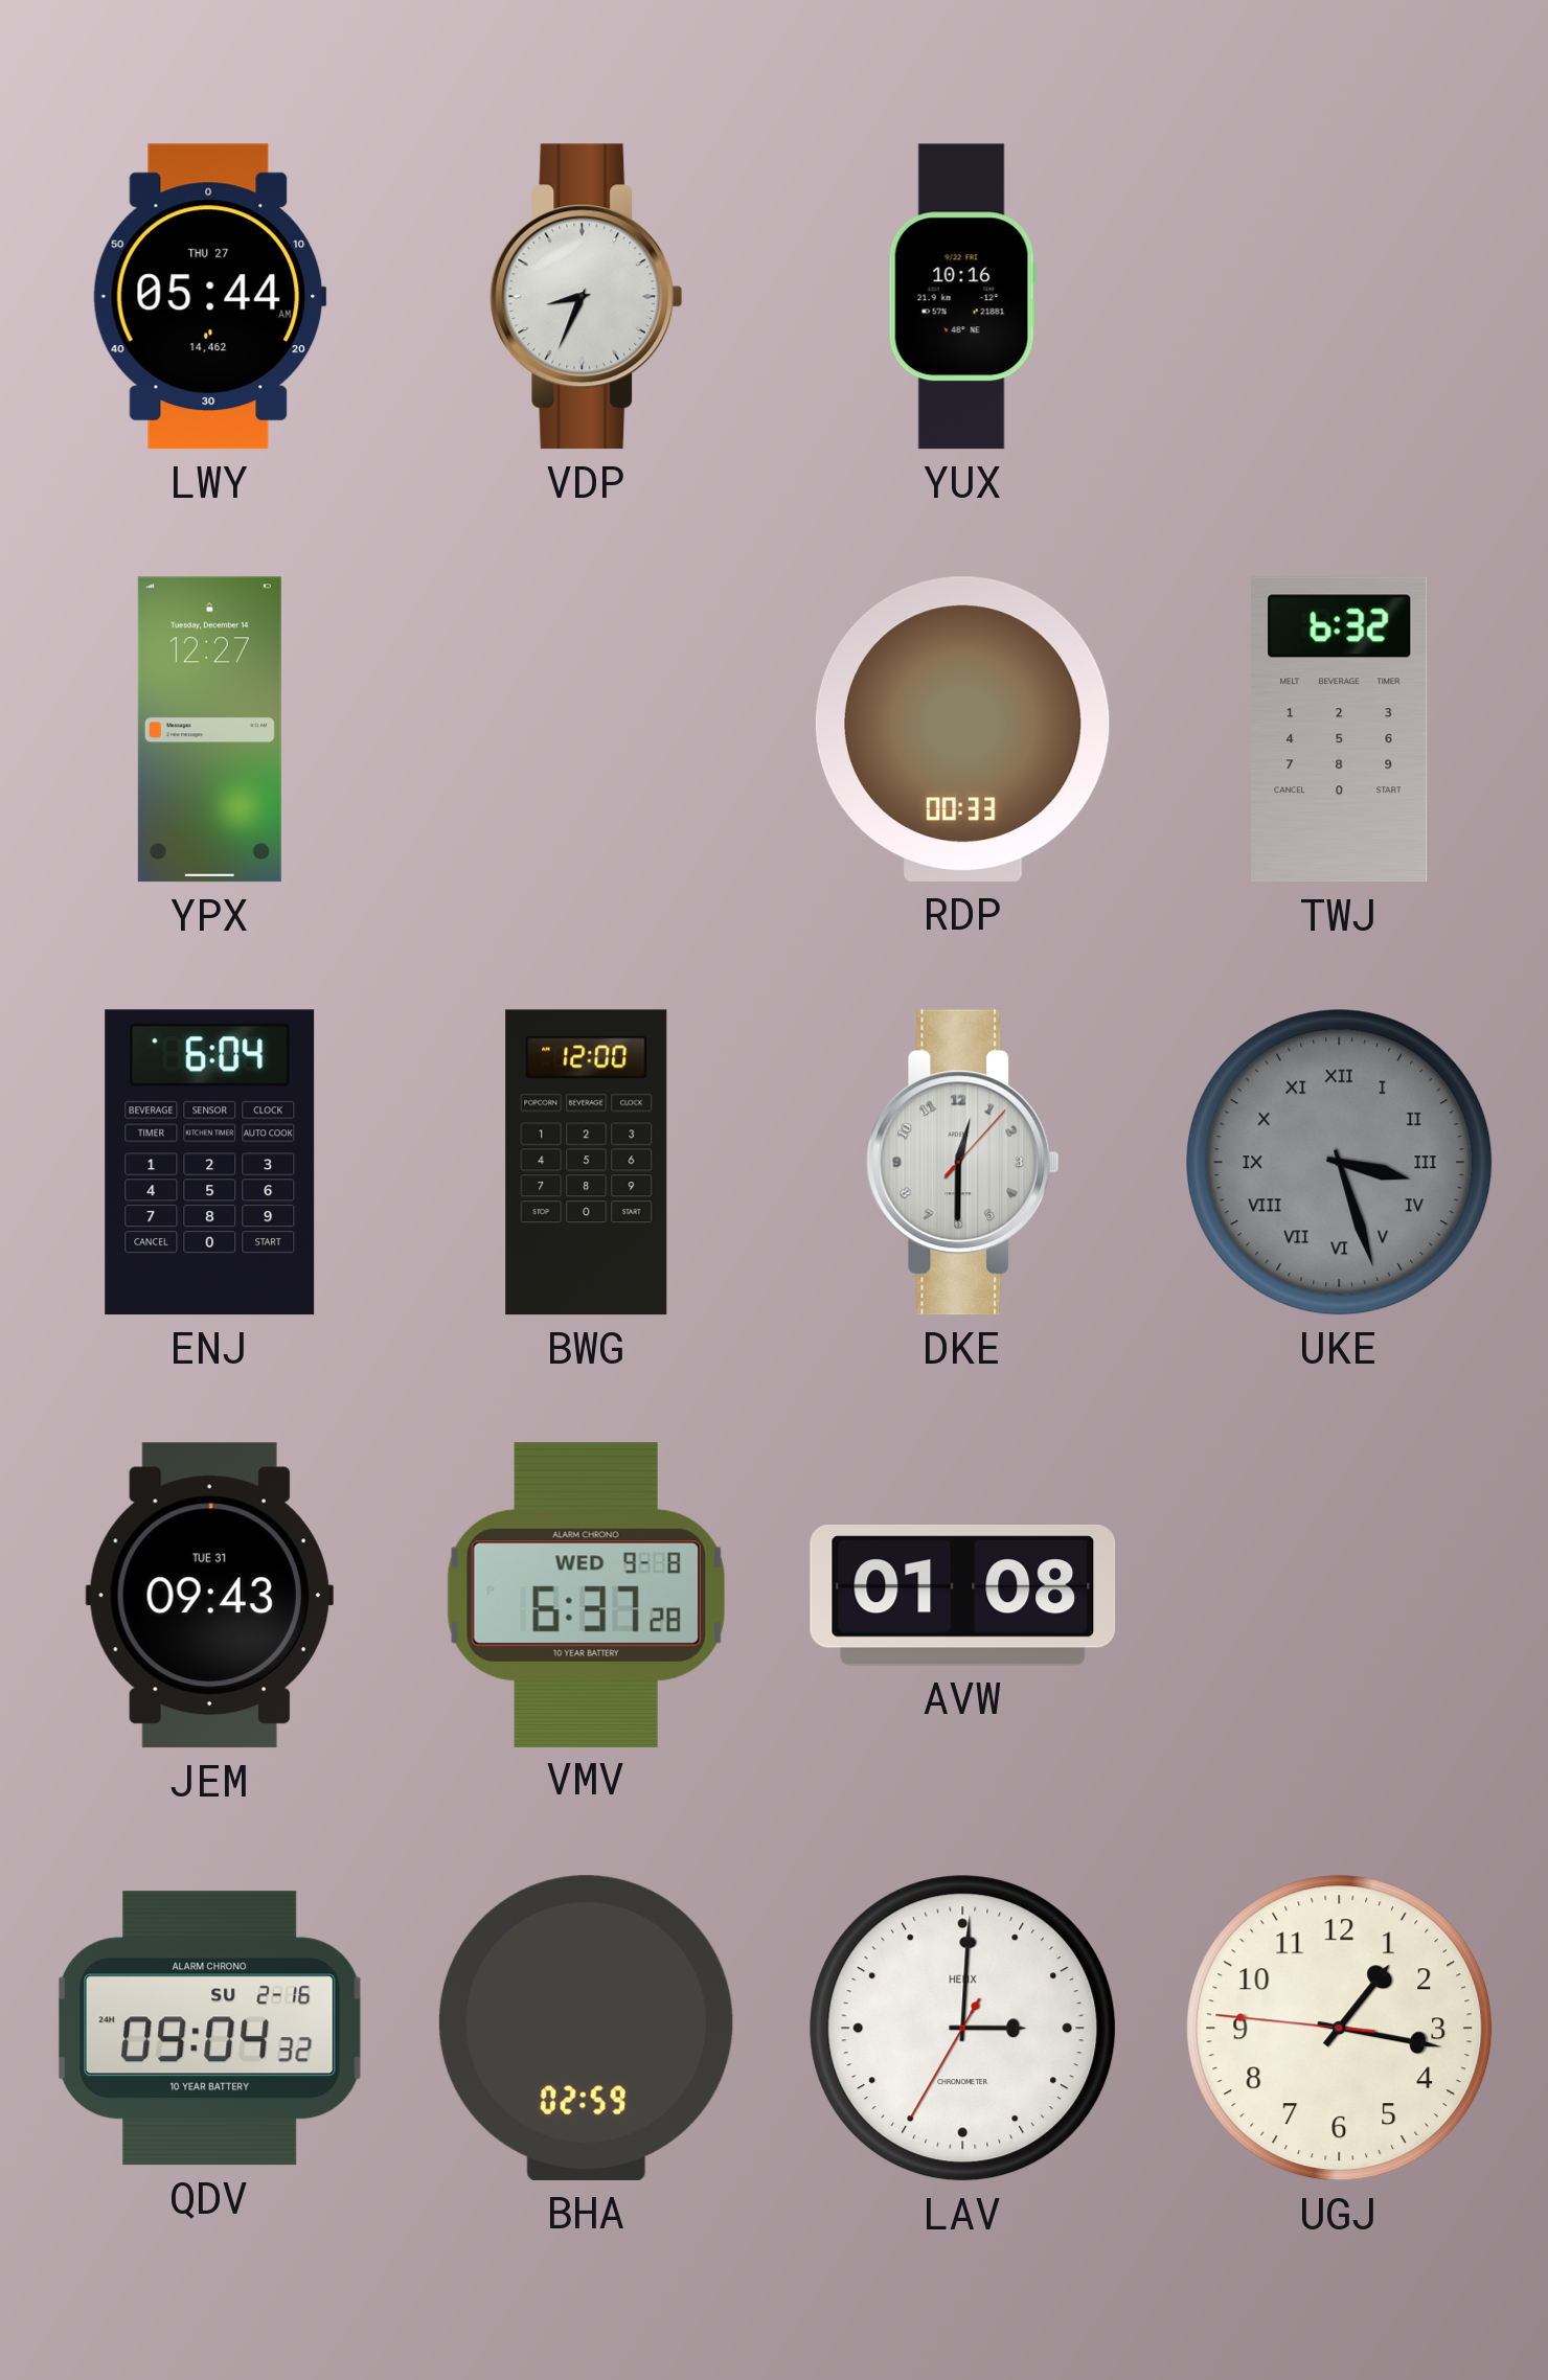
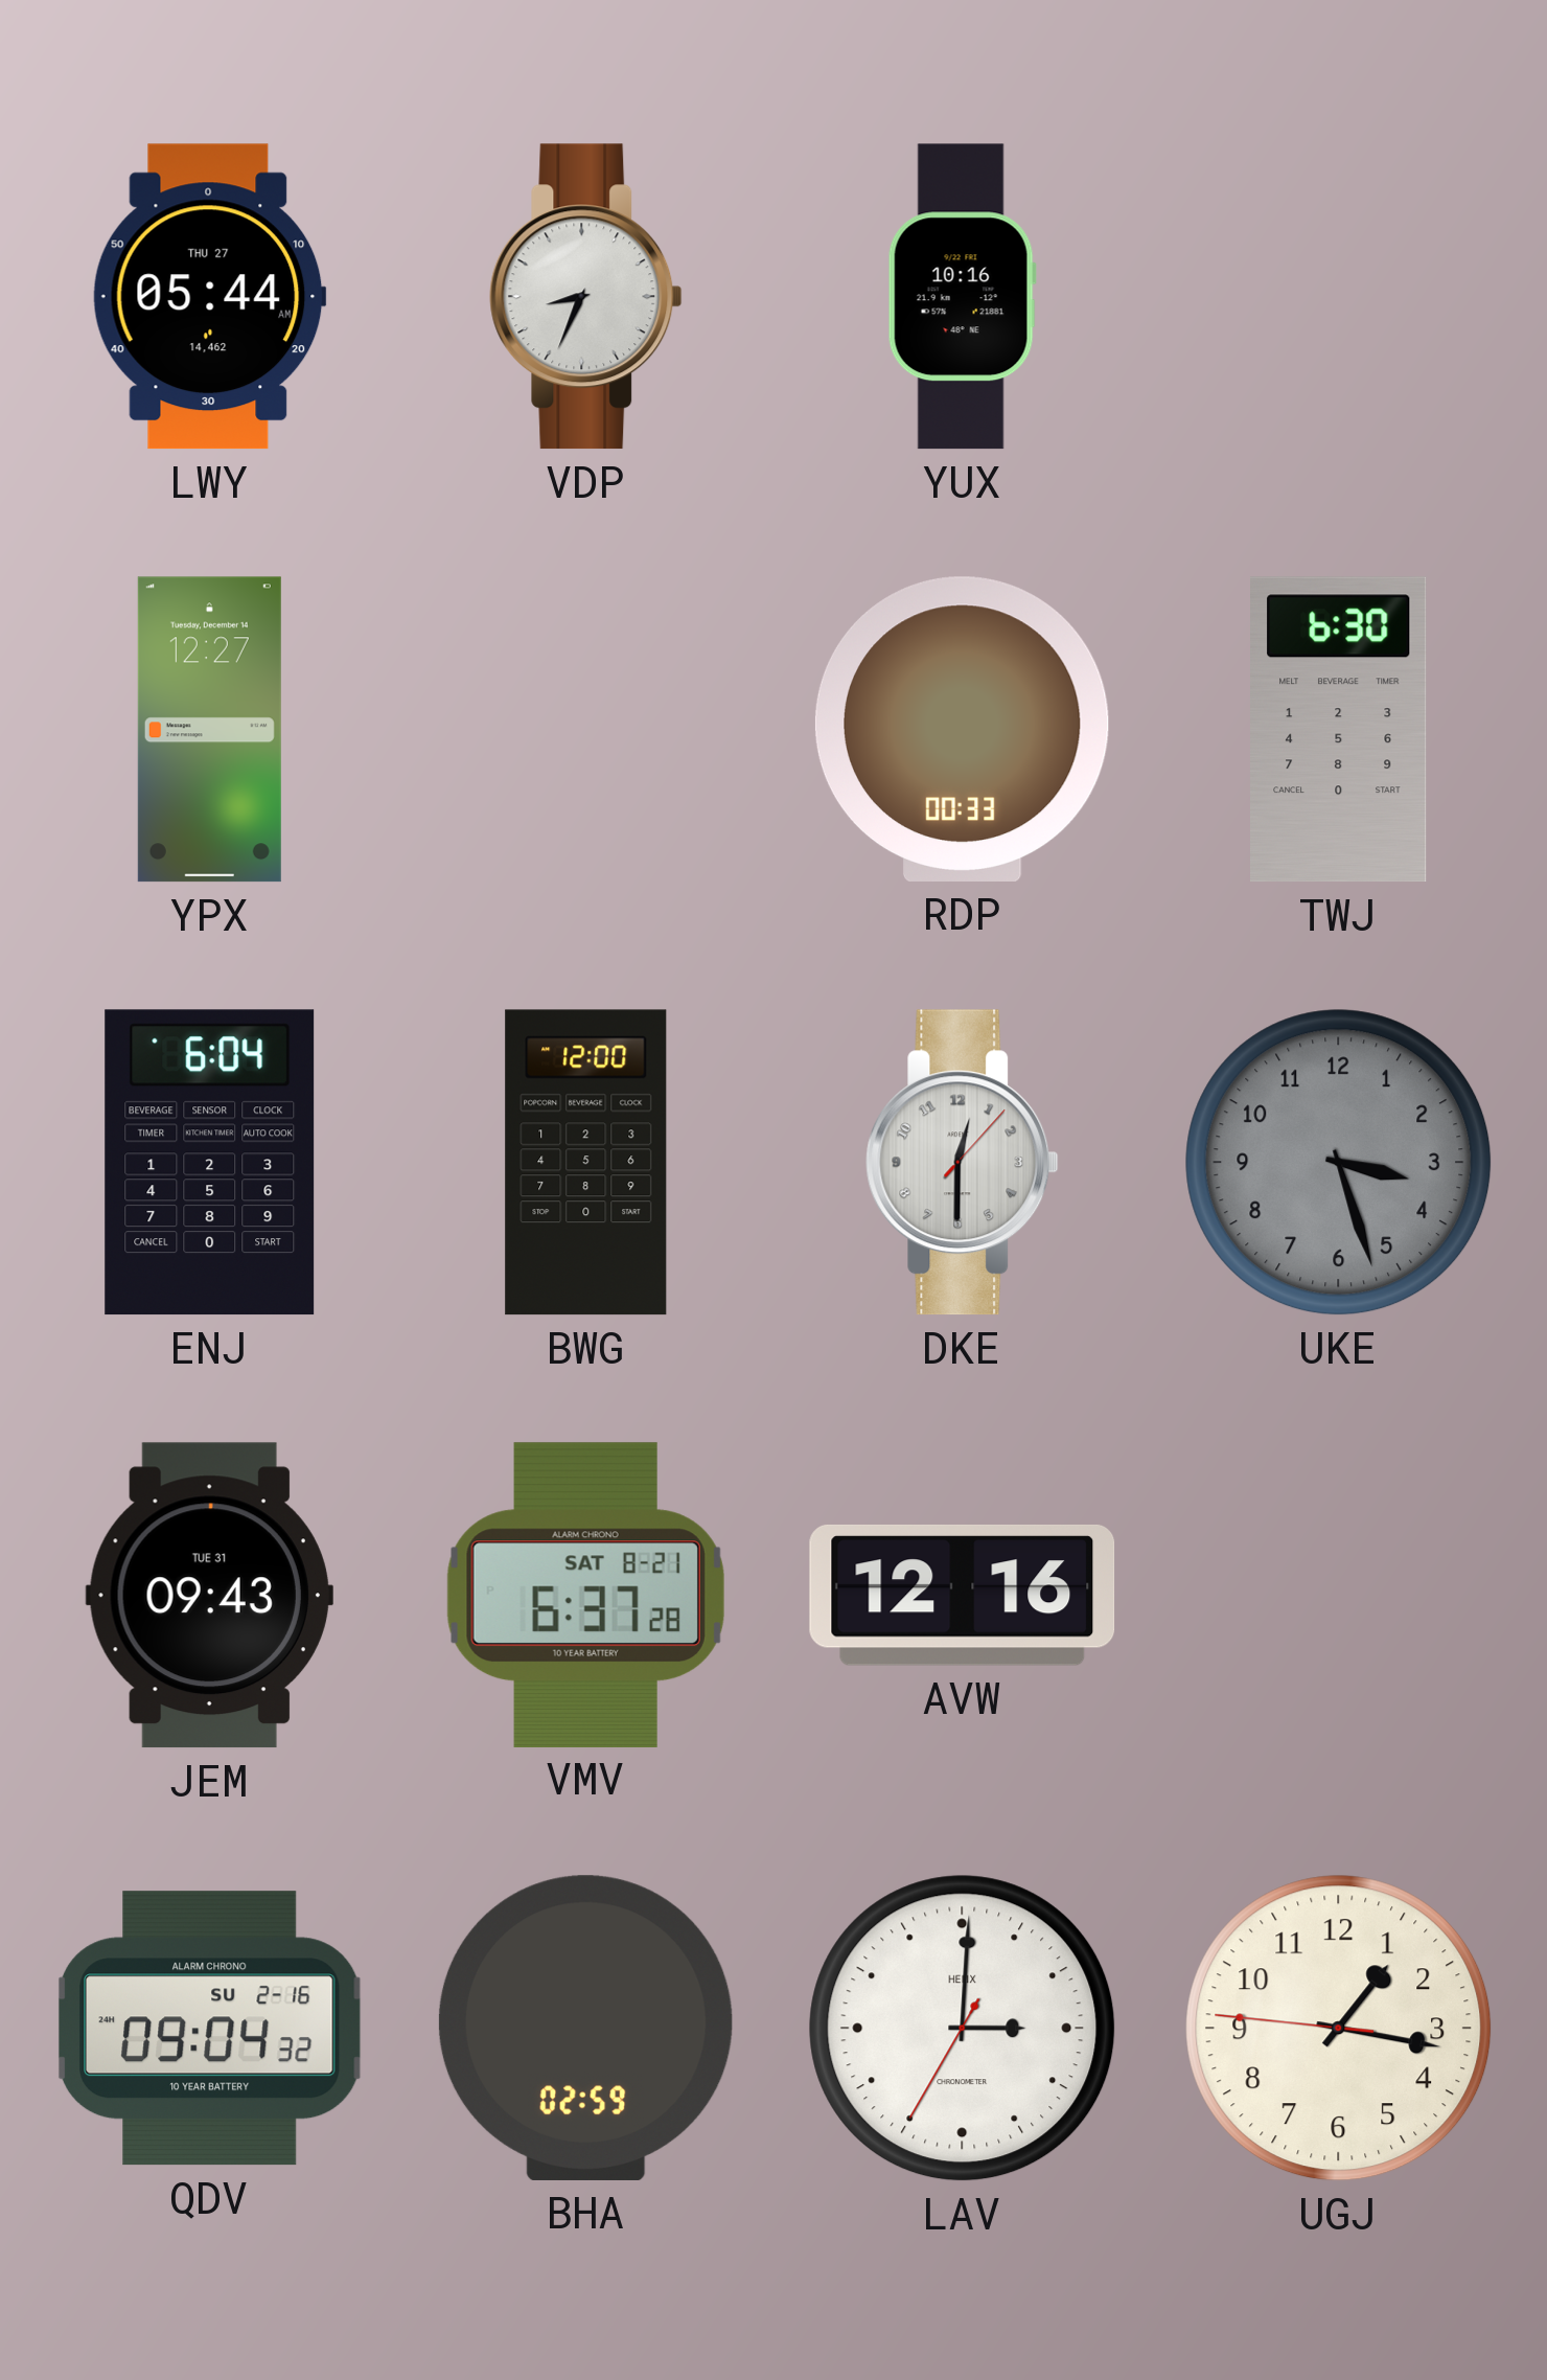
TWJ: 6:32 -> 6:30 (1339, 730)
UKE numerals: Roman -> Arabic (1339, 1163)
VMV date: WED 9-8 -> SAT 8-21 (585, 1595)
AVW: 01:08 -> 12:16 (963, 1595)
